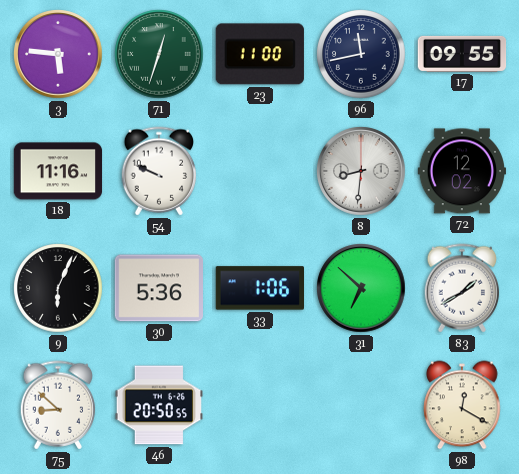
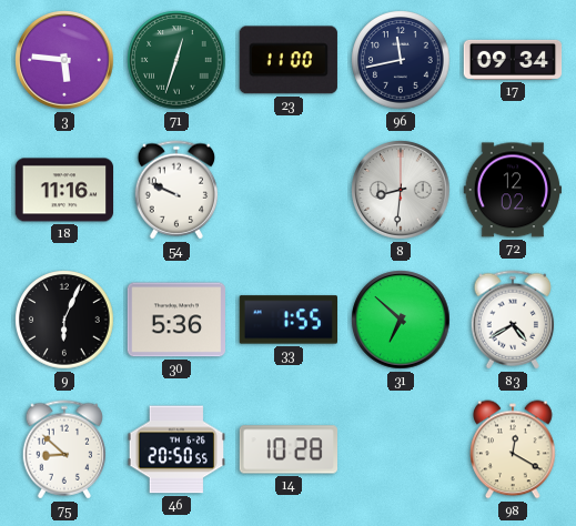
17: 09:55 -> 09:34 (513, 60)
33: 1:06 -> 1:55 (287, 320)
83: 1:40 -> 4:40 (513, 320)
14: none -> 10:28 (287, 449)
